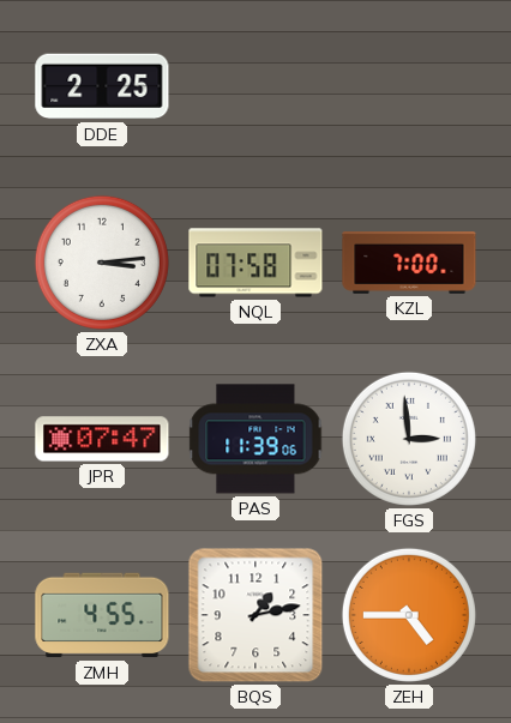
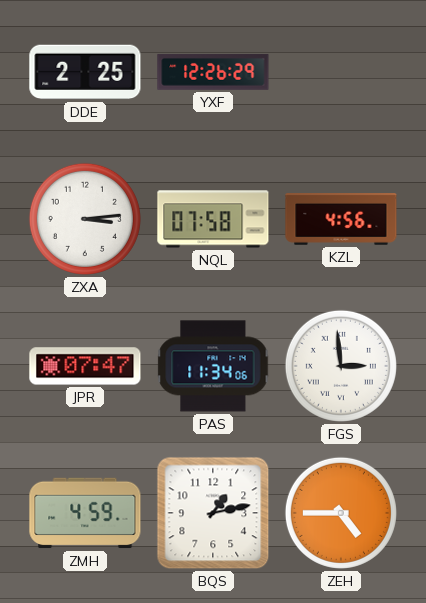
YXF: none -> 12:26 (213, 72)
KZL: 7:00 -> 4:56 (341, 220)
PAS: 11:39 -> 11:34 (213, 366)
ZMH: 4:55 -> 4:59 (85, 513)
